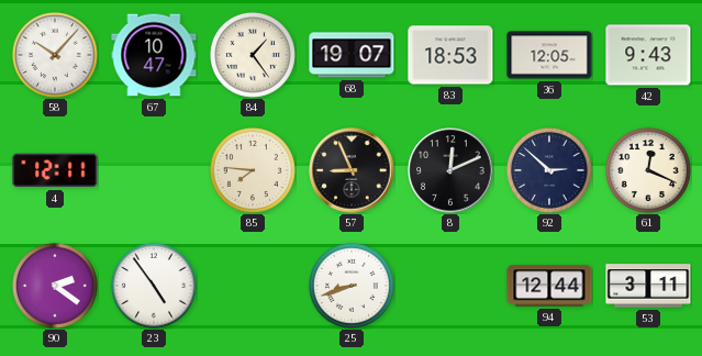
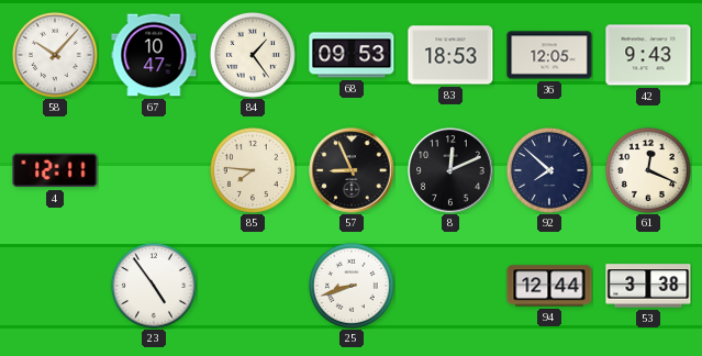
68: 19:07 -> 09:53 (352, 55)
92: 2:52 -> 7:52 (549, 170)
90: 2:21 -> none (55, 286)
53: 3:11 -> 3:38 (648, 286)
